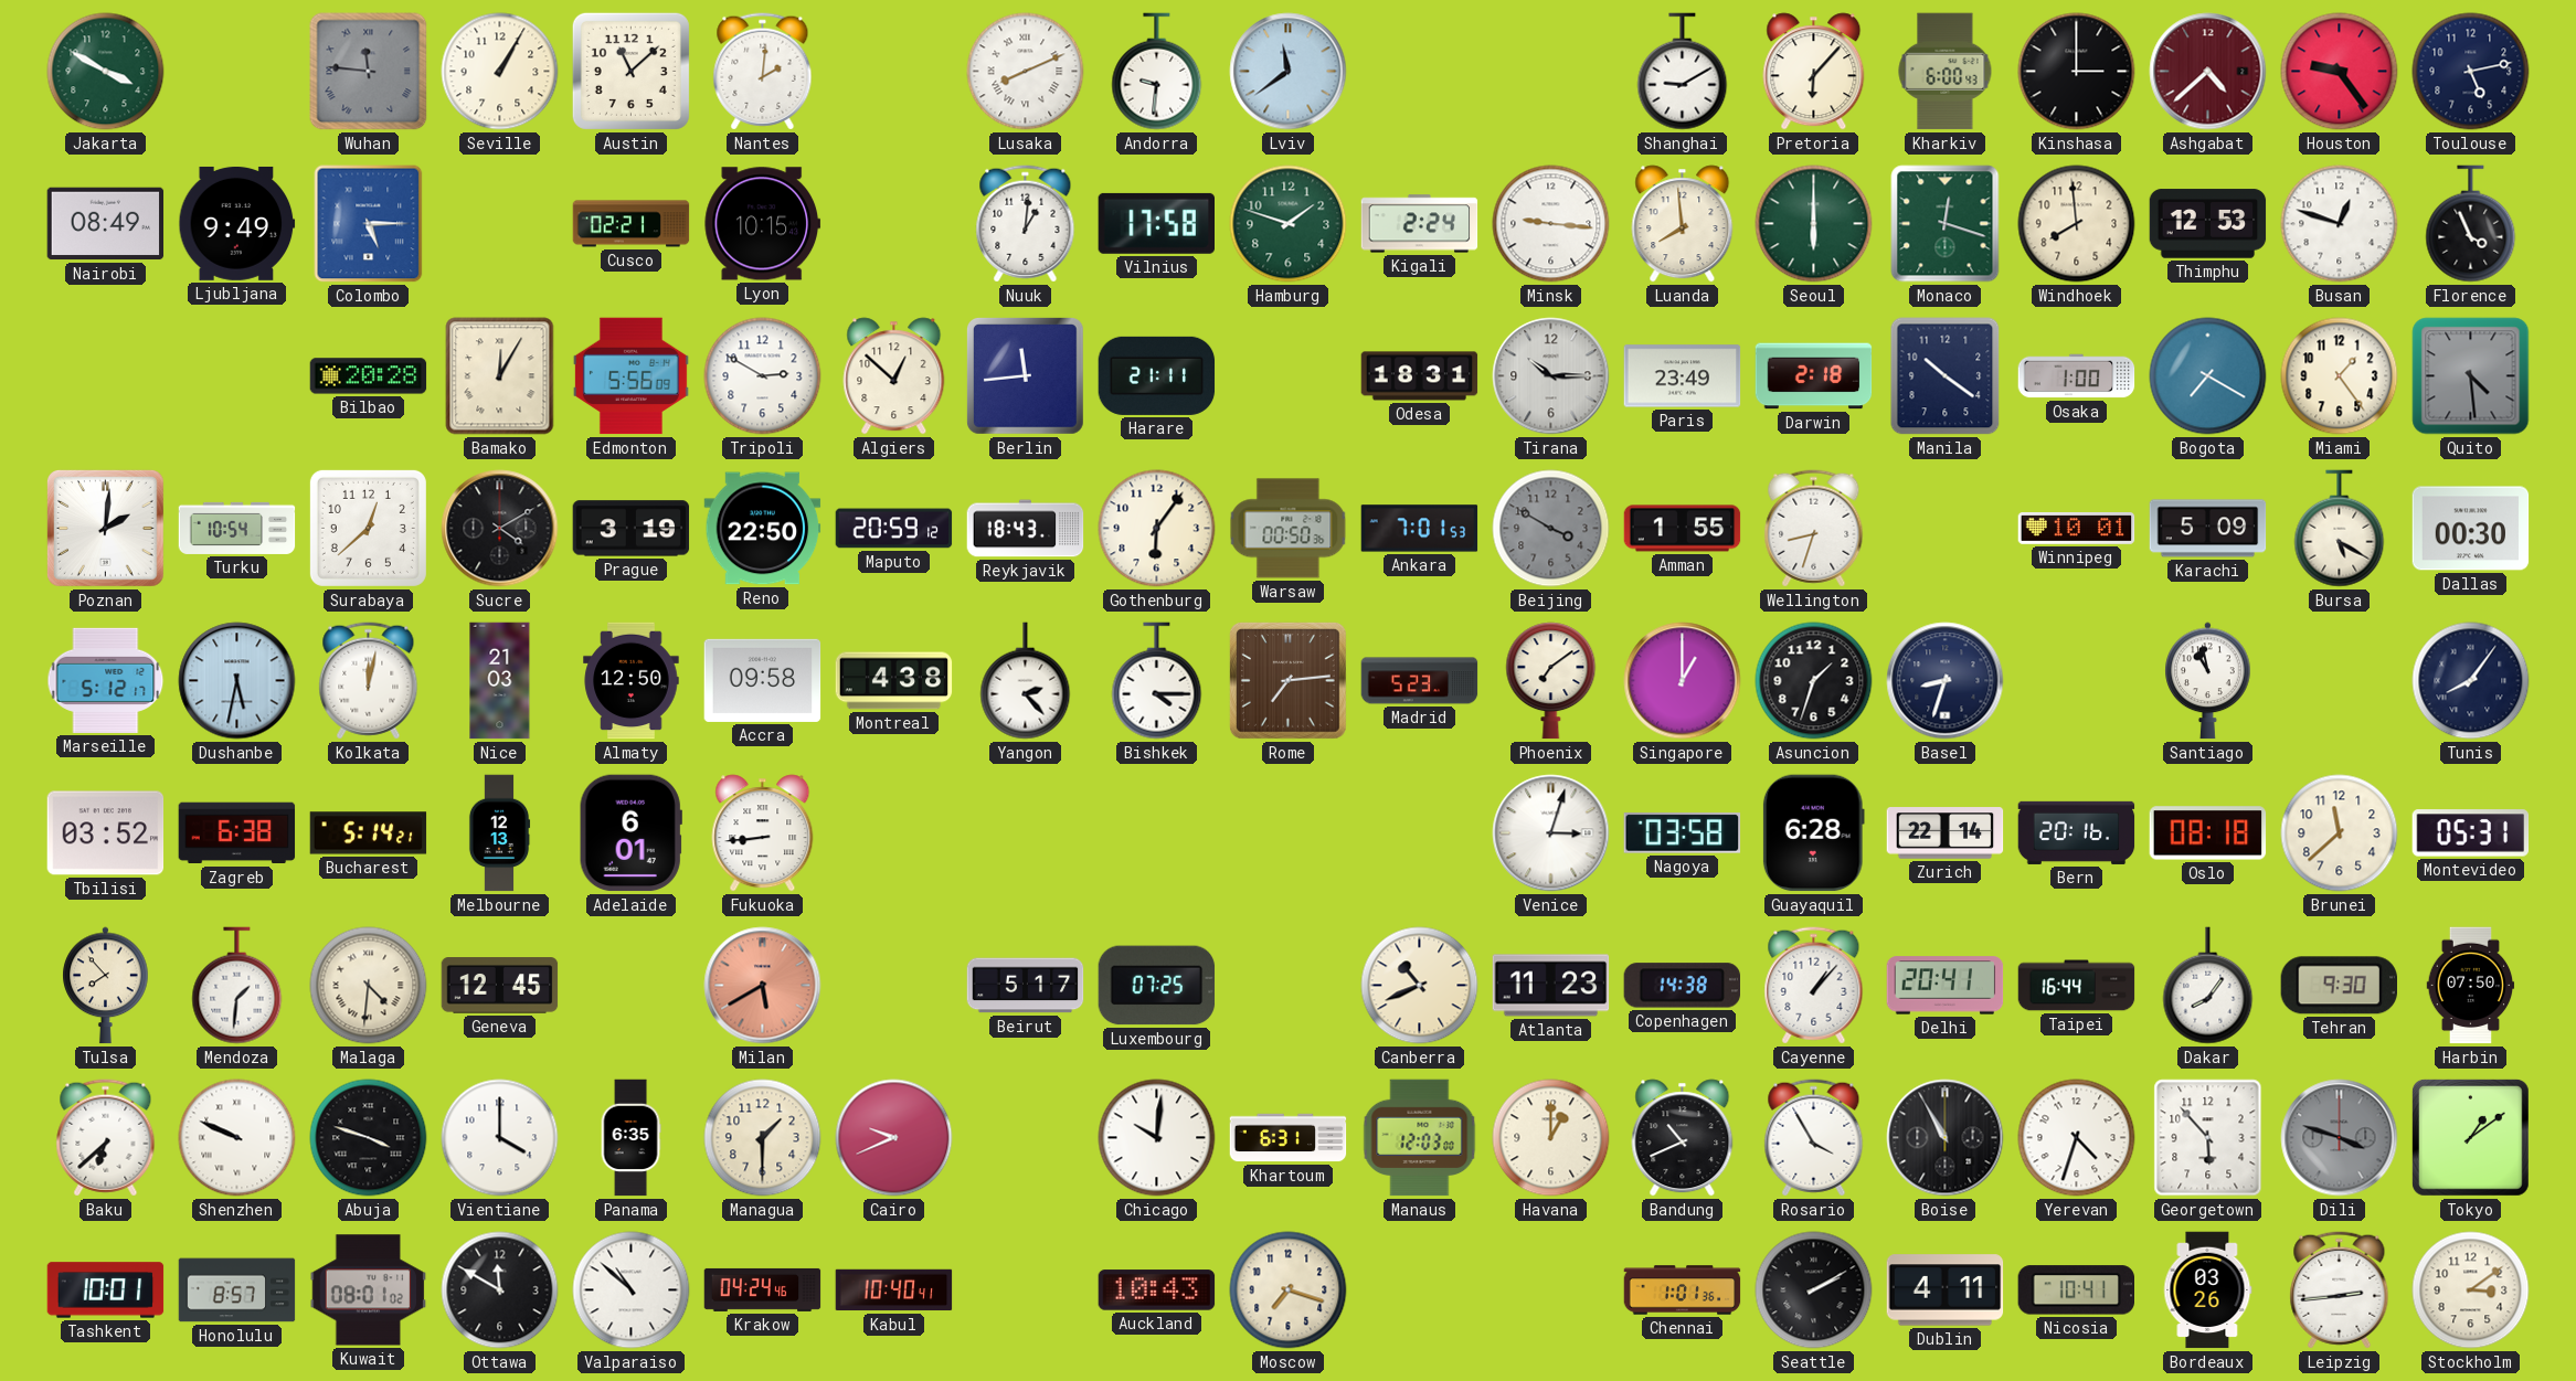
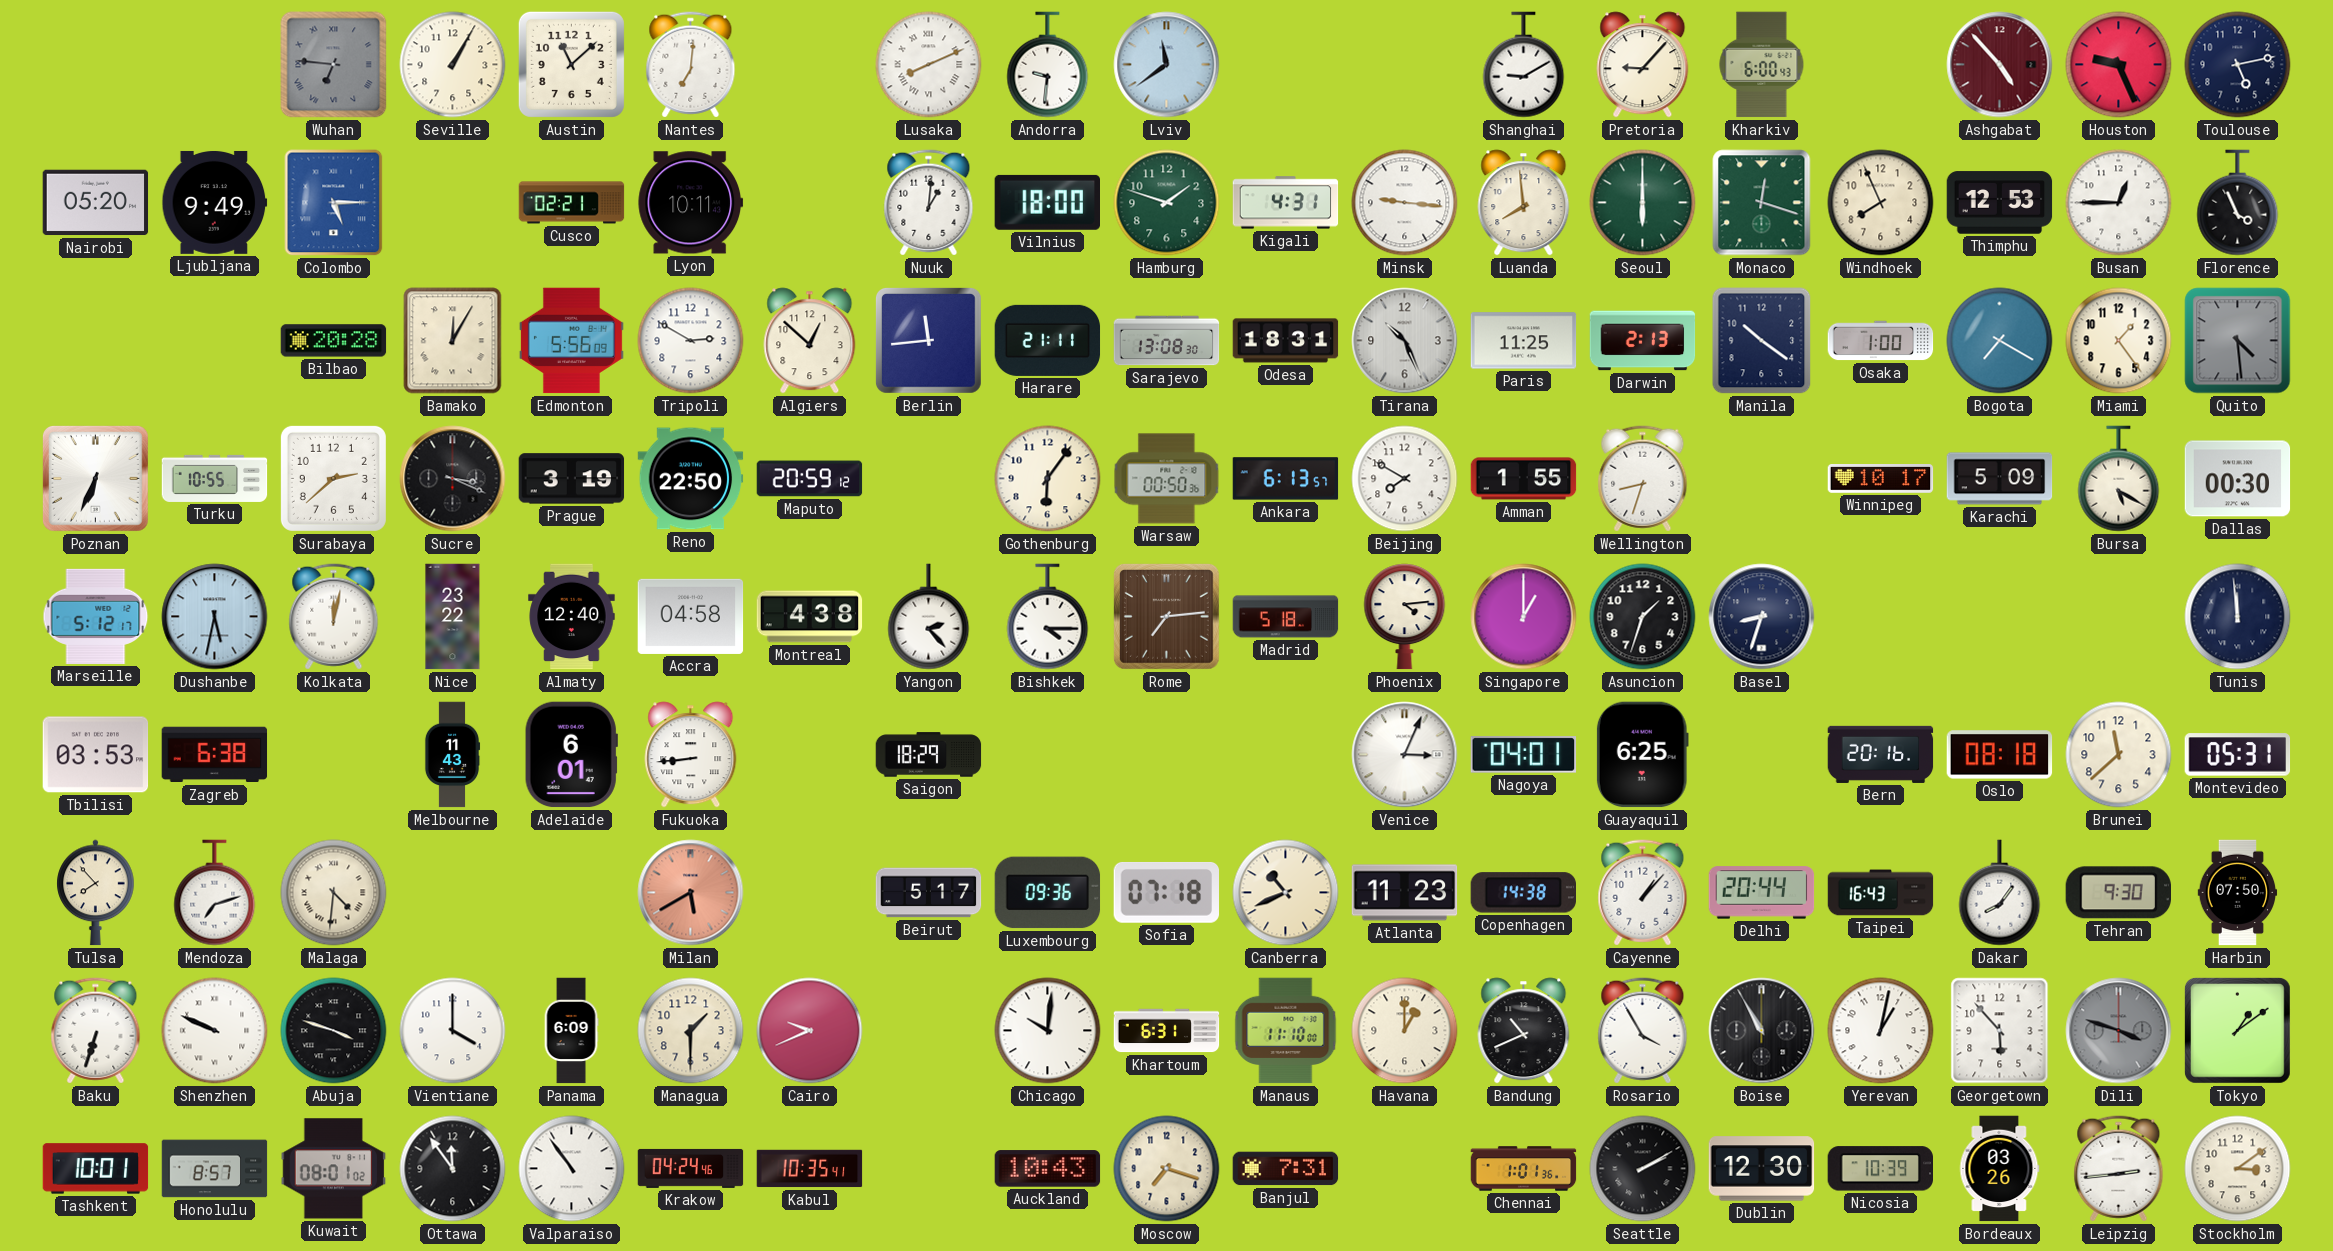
Jakarta: 3:50 -> none (106, 72)
Wuhan: 11:46 -> 6:46 (334, 65)
Nantes: 2:01 -> 7:01 (691, 65)
Pretoria: 6:07 -> 9:07 (1643, 65)
Kinshasa: 3:00 -> none (2077, 72)
Ashgabat: 4:38 -> 4:53 (2000, 65)
Houston: 9:24 -> 9:26 (2119, 65)
Nairobi: 08:49 -> 05:20 (96, 203)
Lyon: 10:15 -> 10:11 (691, 203)
Vilnius: 17:58 -> 18:00 (1047, 202)
Kigali: 2:24 -> 4:31 (1286, 203)
Windhoek: 7:59 -> 7:56 (1881, 203)
Busan: 12:48 -> 12:45 (2119, 203)
Sarajevo: none -> 13:08 (1167, 341)
Tirana: 10:15 -> 10:26 (1405, 341)
Paris: 23:49 -> 11:25 (1524, 341)
Darwin: 2:18 -> 2:13 (1643, 341)
Poznan: 2:01 -> 6:34 (95, 478)
Turku: 10:54 -> 10:55 (215, 478)
Surabaya: 12:38 -> 2:38 (333, 478)
Sucre: 4:10 -> 3:19 (453, 479)
Reykjavik: 18:43 -> none (1026, 529)
Ankara: 7:01 -> 6:13 (1286, 479)
Beijing: 3:50 -> 7:50 (1405, 479)
Beijing dial: grey -> white (1405, 479)
Winnipeg: 10:01 -> 10:17 (1881, 479)
Nice: 21:03 -> 23:22 (453, 617)
Almaty: 12:50 -> 12:40 (572, 617)
Accra: 09:58 -> 04:58 (691, 616)
Madrid: 5:23 -> 5:18 (1286, 617)
Phoenix: 7:09 -> 4:14 (1405, 617)
Santiago: 10:58 -> none (2208, 681)
Tunis: 8:06 -> 11:59 (2238, 617)
Tbilisi: 03:52 -> 03:53 (96, 755)
Bucharest: 5:14 -> none (369, 833)
Melbourne: 12:13 -> 11:43 (452, 755)
Saigon: none -> 18:29 (929, 755)
Venice: 3:03 -> 3:04 (1405, 755)
Nagoya: 03:58 -> 04:01 (1524, 755)
Guayaquil: 6:28 -> 6:25 (1642, 755)
Zurich: 22:14 -> none (1946, 833)
Mendoza: 1:31 -> 7:12 (215, 893)
Geneva: 12:45 -> none (500, 986)
Luxembourg: 07:25 -> 09:36 (1048, 893)
Sofia: none -> 07:18 (1167, 892)
Delhi: 20:41 -> 20:44 (1762, 893)
Taipei: 16:44 -> 16:43 (1881, 893)
Baku: 6:38 -> 6:33 (96, 1031)
Panama: 6:35 -> 6:09 (571, 1031)
Manaus: 12:03 -> 11:10 (1286, 1031)
Yerevan: 4:33 -> 1:02 (1881, 1031)
Ottawa: 11:50 -> 11:54 (453, 1169)
Valparaiso: 10:52 -> 10:54 (572, 1169)
Kabul: 10:40 -> 10:35 (810, 1169)
Banjul: none -> 7:31 (1286, 1169)
Dublin: 4:11 -> 12:30 (1762, 1169)
Nicosia: 10:41 -> 10:39 (1880, 1169)
